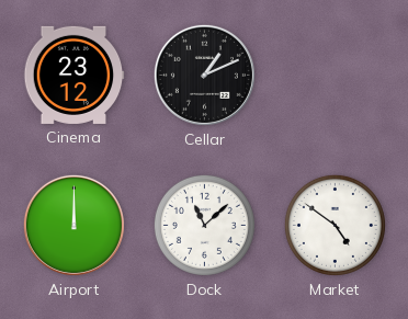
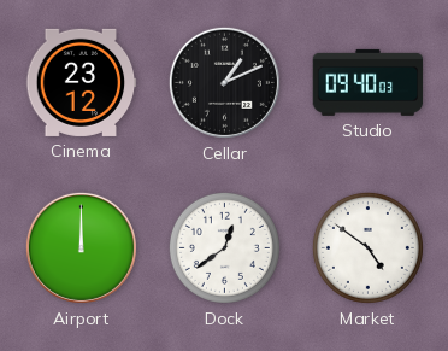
Studio: none -> 09:40 (369, 82)
Dock: 11:08 -> 12:39 (224, 247)
